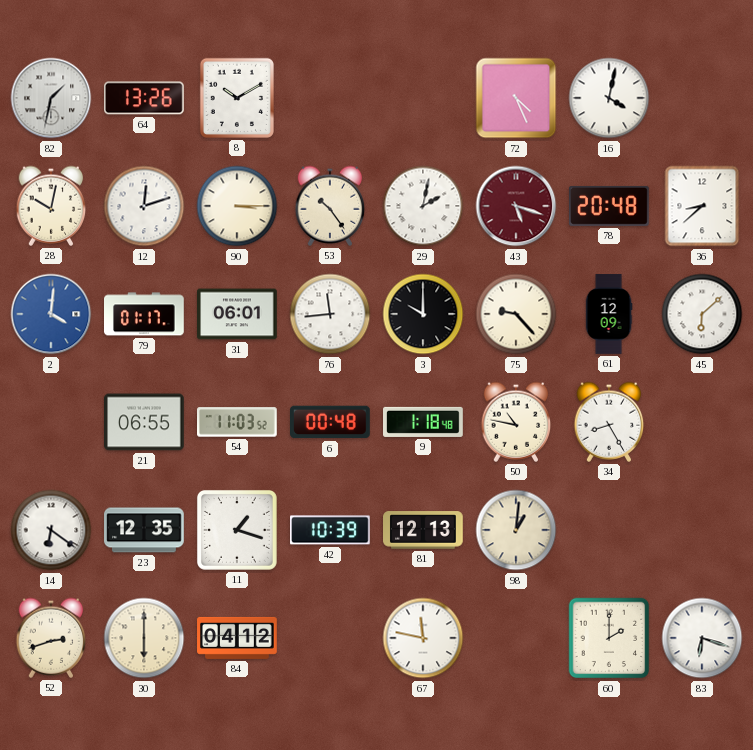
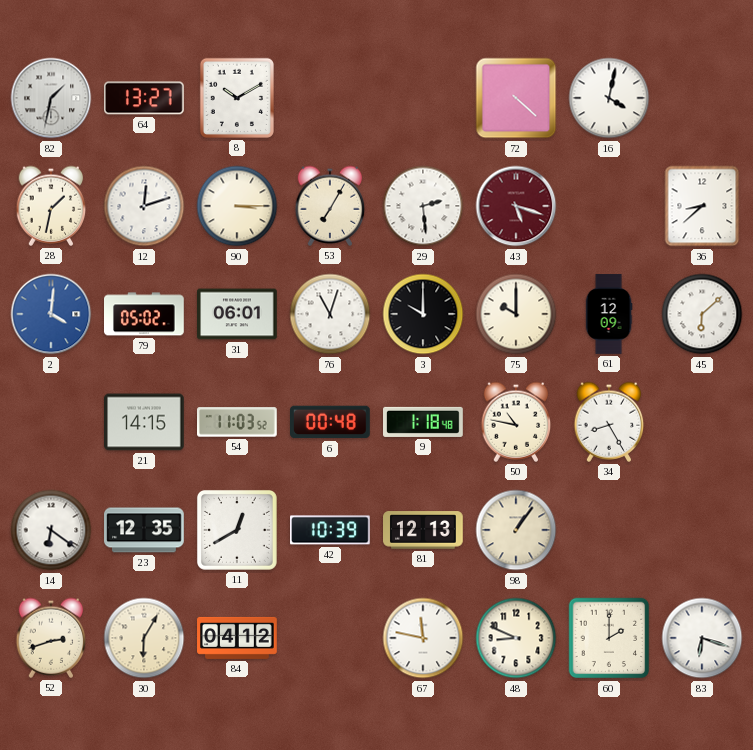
64: 13:26 -> 13:27 (145, 98)
72: 4:26 -> 4:22 (516, 98)
28: 10:02 -> 1:32 (51, 206)
53: 10:24 -> 7:05 (330, 206)
29: 2:02 -> 2:29 (423, 206)
78: 20:48 -> none (610, 206)
79: 01:17 -> 05:02 (144, 314)
76: 11:44 -> 11:03 (330, 314)
75: 9:23 -> 10:00 (516, 314)
21: 06:55 -> 14:15 (145, 422)
11: 1:18 -> 12:40 (237, 530)
98: 1:01 -> 1:06 (516, 530)
30: 6:00 -> 6:05 (144, 638)
48: none -> 8:49 (516, 638)
